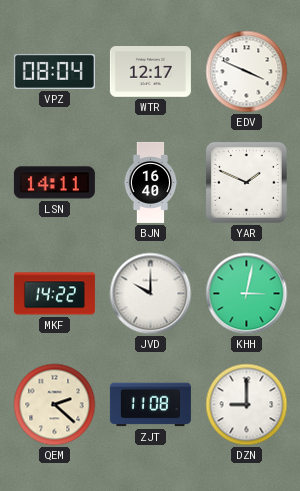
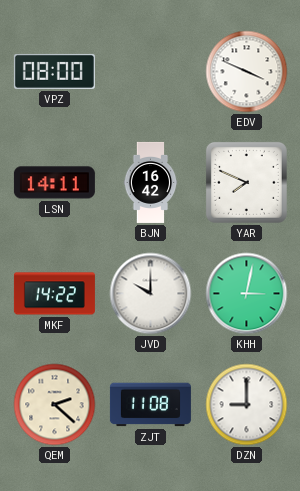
VPZ: 08:04 -> 08:00 (54, 71)
WTR: 12:17 -> none (150, 72)
BJN: 16:40 -> 16:42 (151, 182)
YAR: 1:49 -> 7:49 (246, 182)
